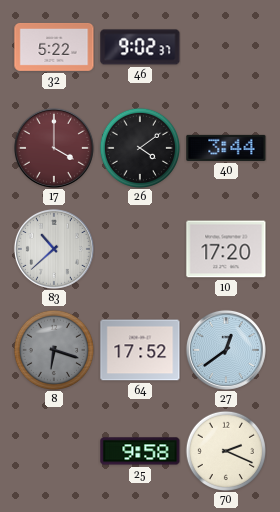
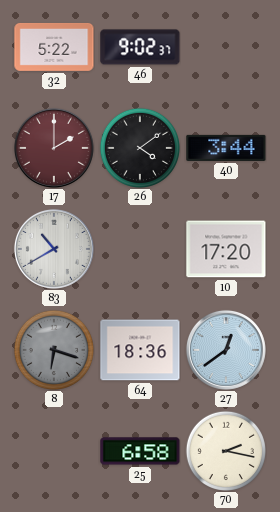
17: 4:00 -> 2:00 (54, 148)
83: 10:38 -> 10:40 (54, 249)
64: 17:52 -> 18:36 (140, 350)
25: 9:58 -> 6:58 (140, 451)
70: 2:19 -> 2:17 (225, 450)
